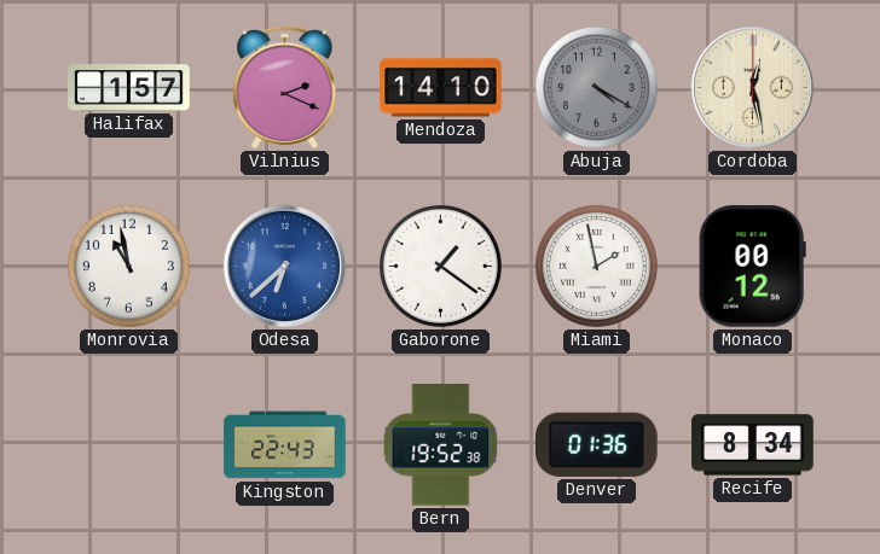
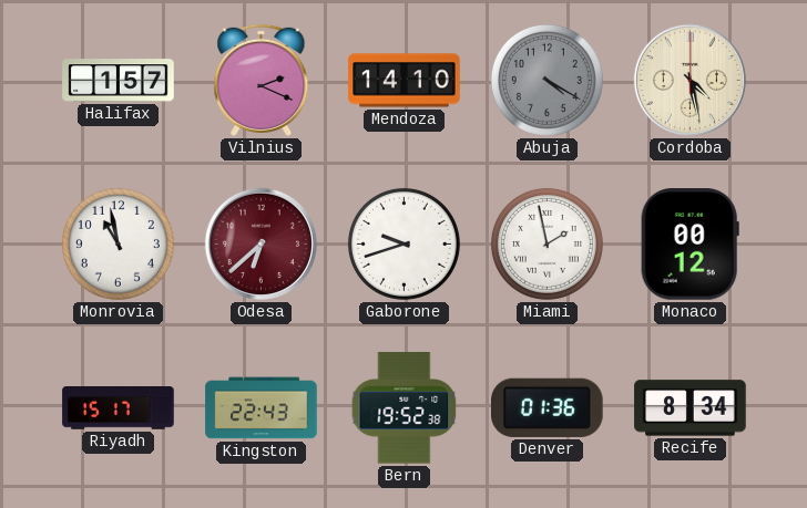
Cordoba: 12:28 -> 4:28 (689, 80)
Odesa dial: blue -> burgundy (261, 243)
Gaborone: 1:21 -> 9:42 (403, 243)
Riyadh: none -> 15:17 (119, 408)
